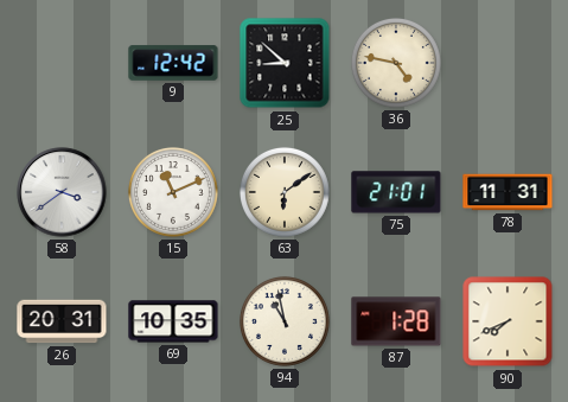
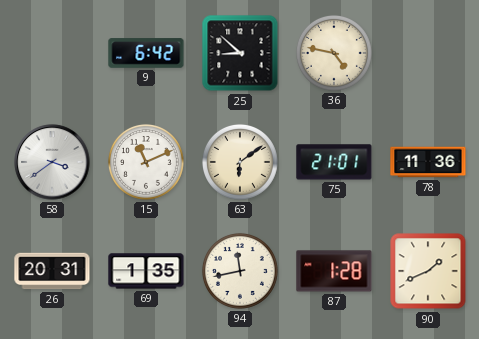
9: 12:42 -> 6:42 (146, 53)
78: 11:31 -> 11:36 (428, 162)
69: 10:35 -> 1:35 (146, 271)
94: 10:58 -> 11:43 (240, 271)
90: 7:41 -> 1:41 (428, 271)
